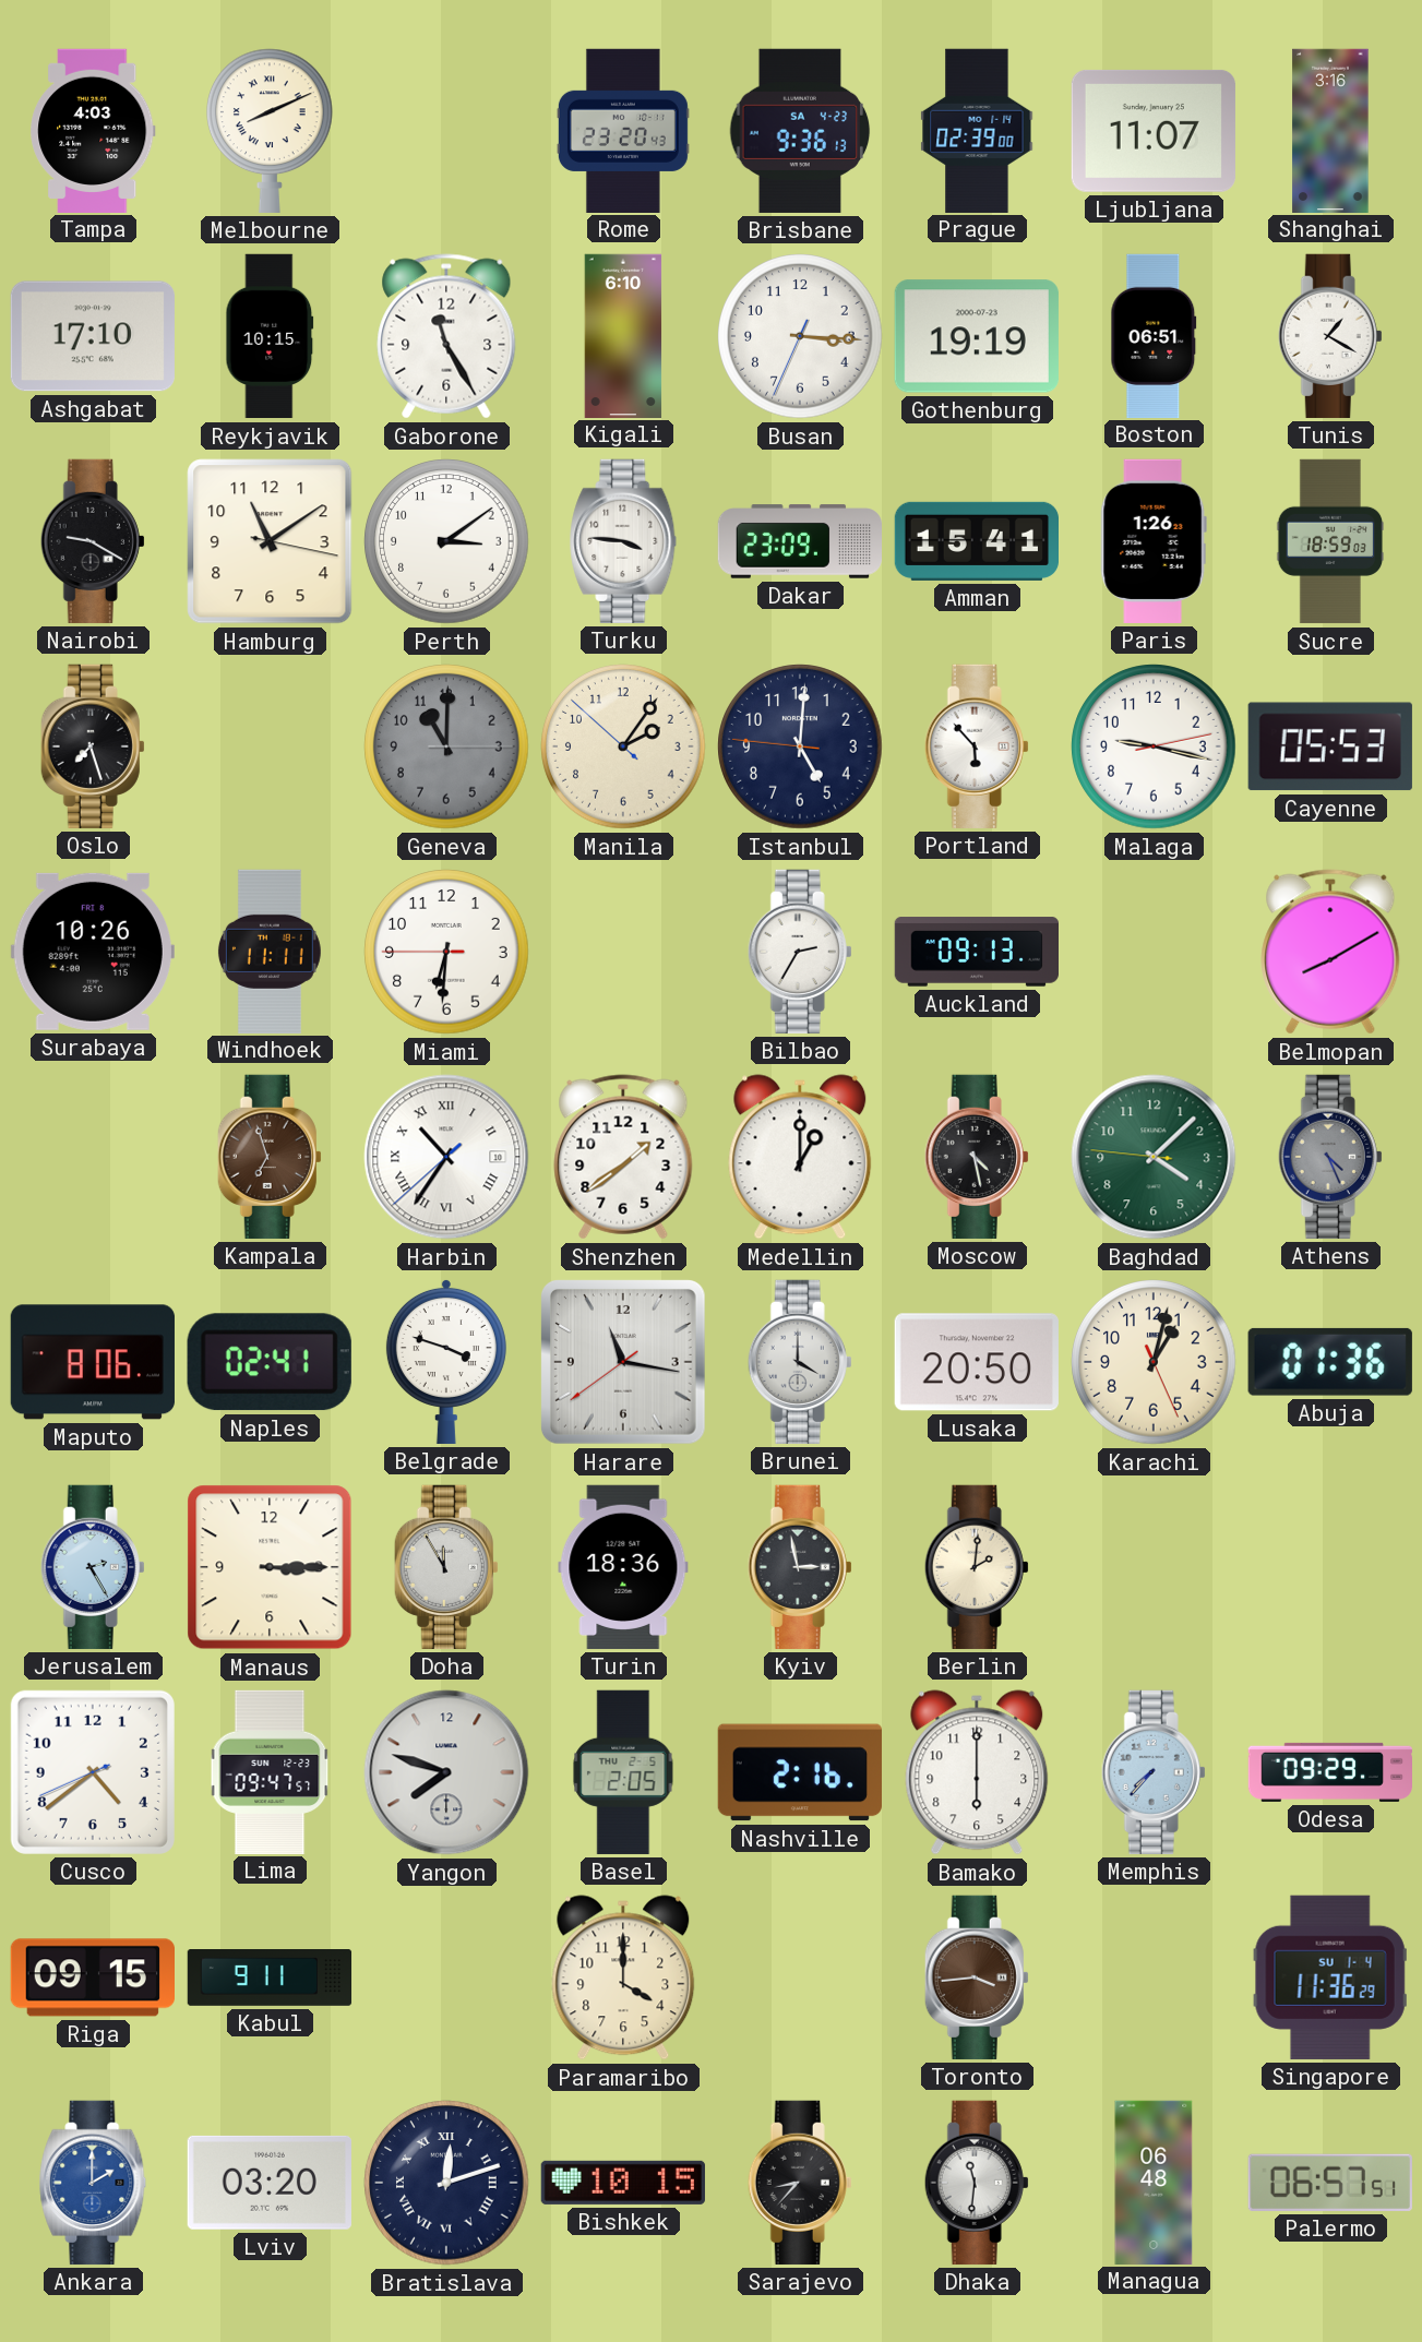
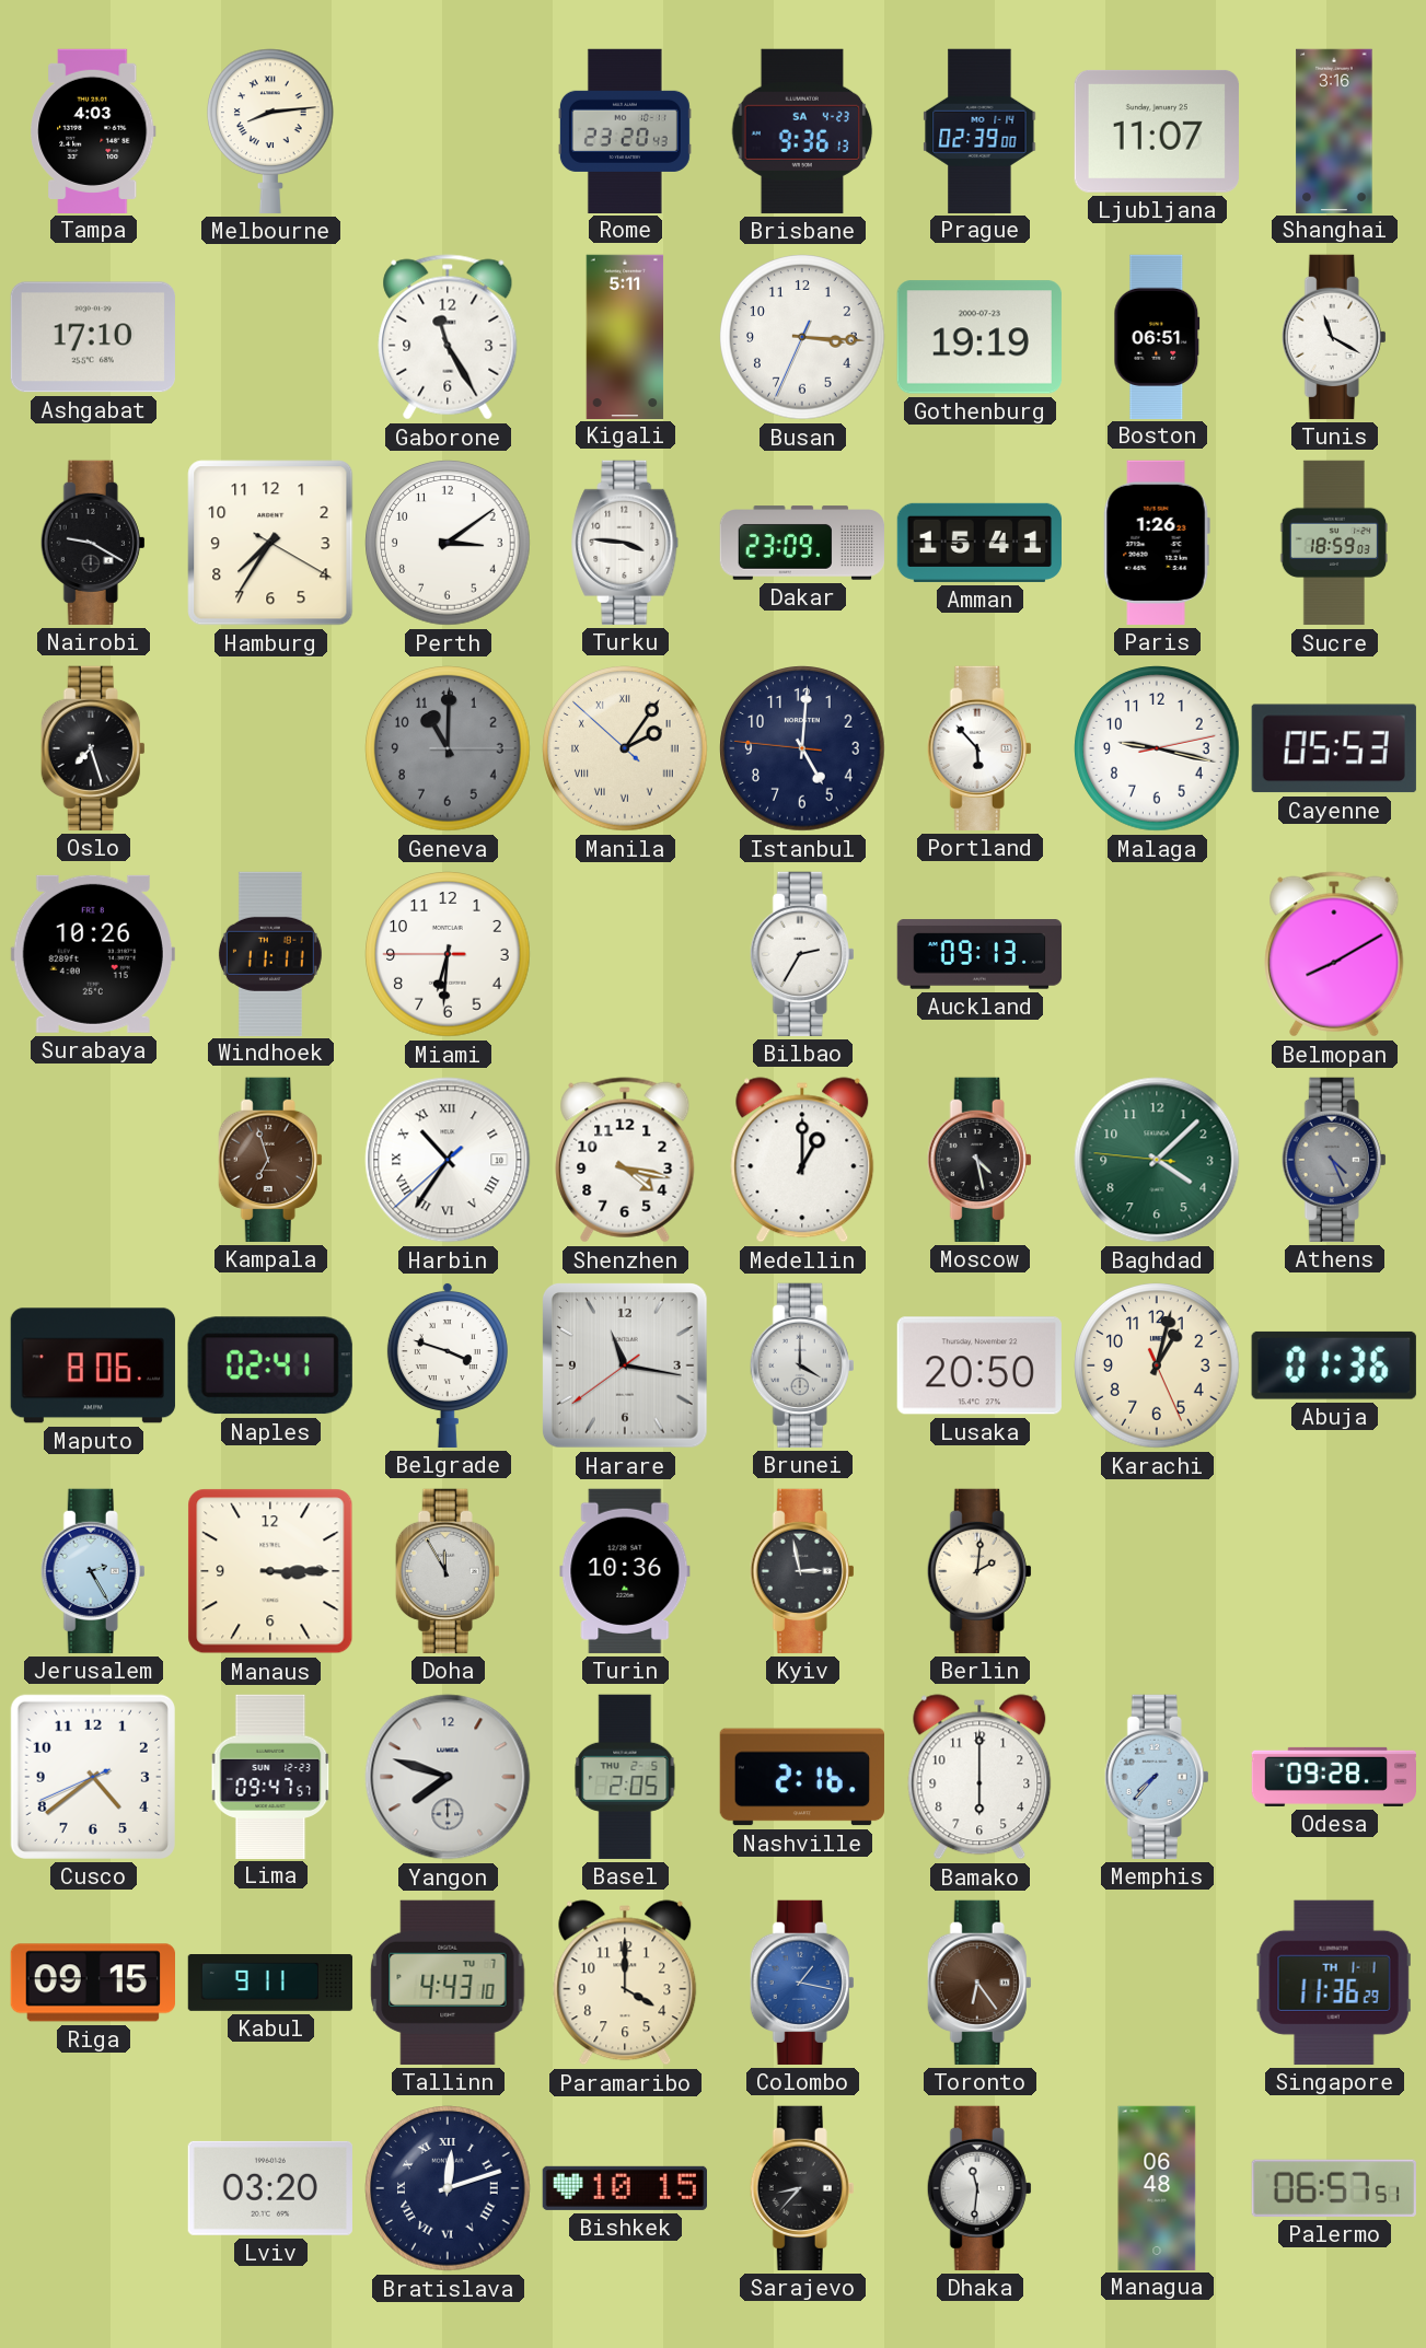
Melbourne: 8:11 -> 8:14 (271, 131)
Reykjavik: 10:15 -> none (270, 336)
Kigali: 6:10 -> 5:11 (625, 336)
Tunis: 1:20 -> 11:20 (1334, 337)
Hamburg: 11:09 -> 7:35 (270, 543)
Manila numerals: Arabic -> Roman (625, 748)
Shenzhen: 1:39 -> 4:17 (625, 1160)
Turin: 18:36 -> 10:36 (625, 1571)
Odesa: 09:29 -> 09:28 (1333, 1777)
Tallinn: none -> 4:43 (448, 1983)
Colombo: none -> 1:17 (802, 1983)
Toronto: 3:44 -> 6:24 (979, 1983)
Singapore date: SU 1-4 -> TH 1-1 (1334, 1983)
Ankara: 2:00 -> none (93, 2183)
